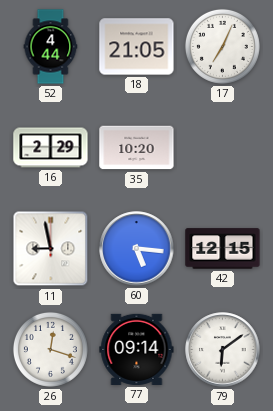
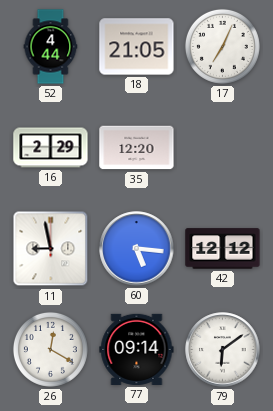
35: 10:20 -> 12:20 (137, 148)
42: 12:15 -> 12:12 (223, 249)
26: 12:18 -> 12:20 (50, 349)
